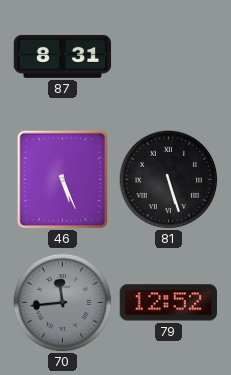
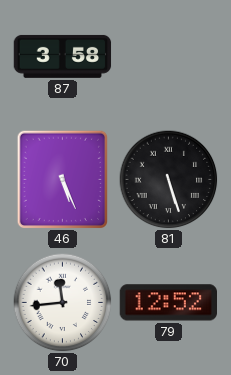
87: 8:31 -> 3:58 (63, 56)
70 dial: grey -> white (63, 303)
